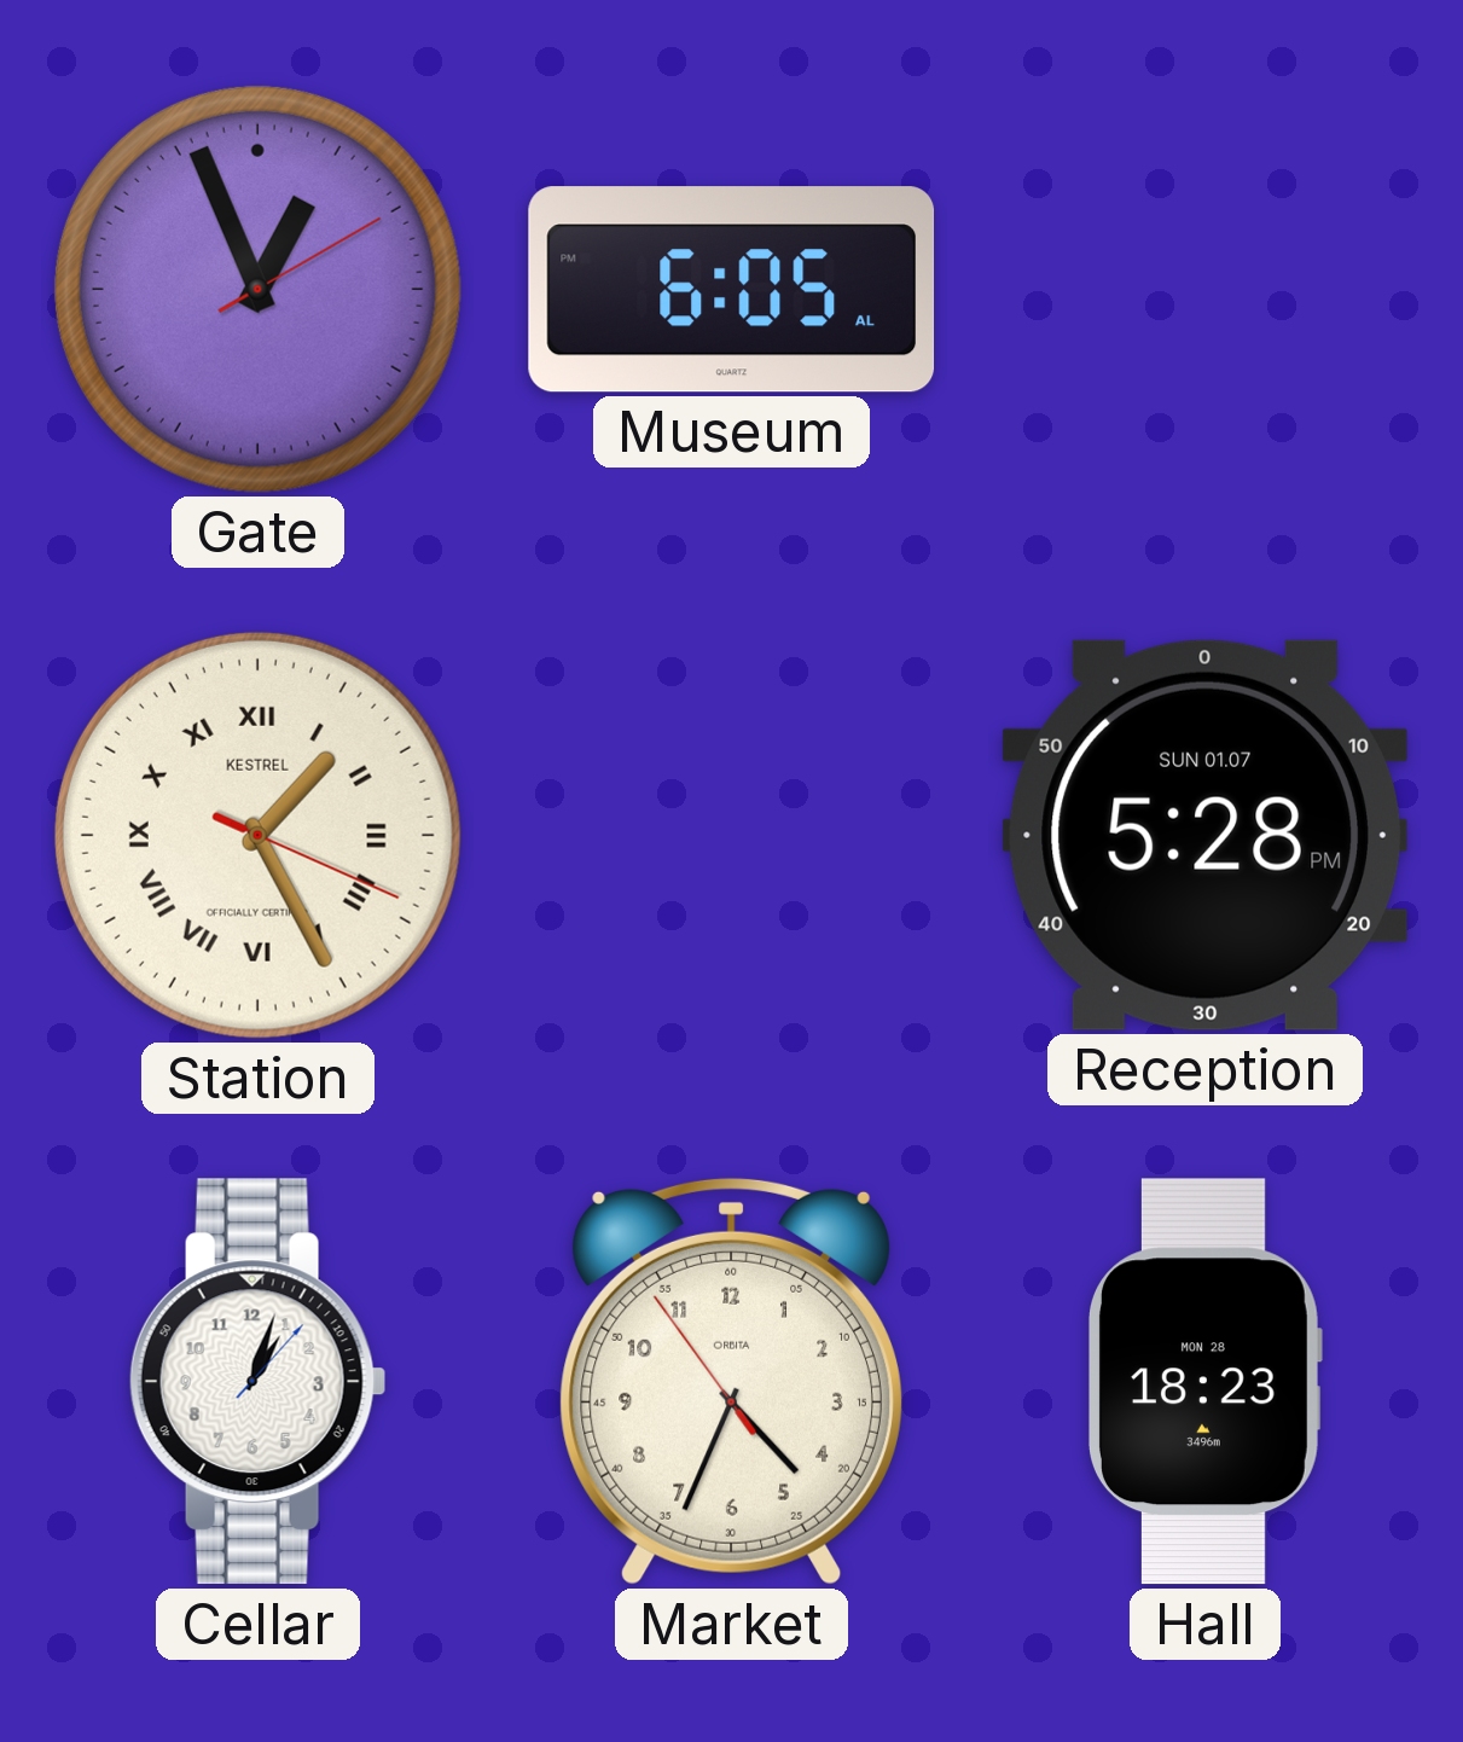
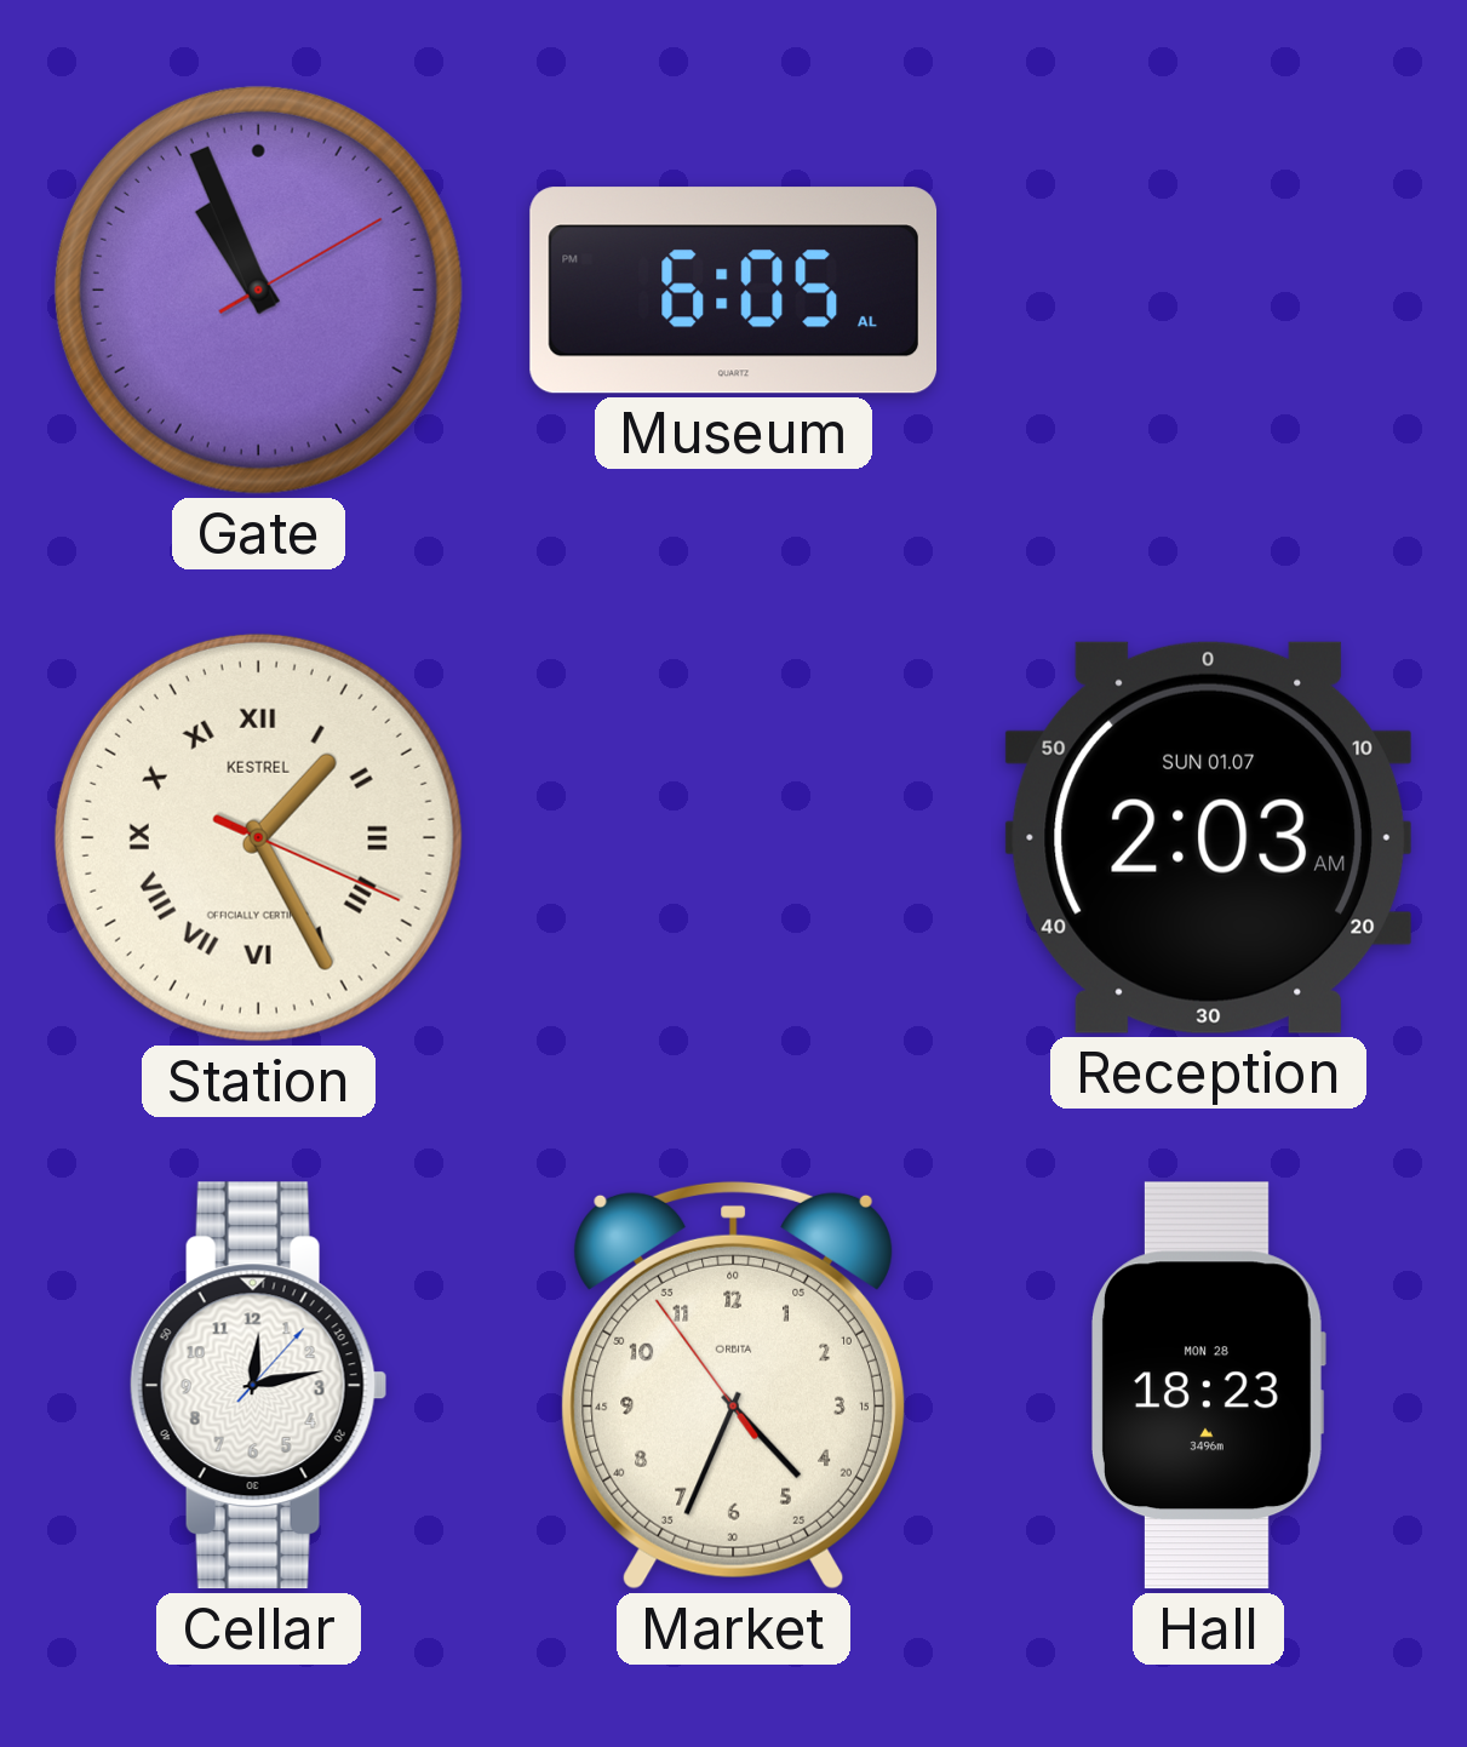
Gate: 12:56 -> 10:56 (258, 290)
Reception: 5:28 -> 2:03 (1208, 837)
Cellar: 1:03 -> 12:13 (258, 1386)
